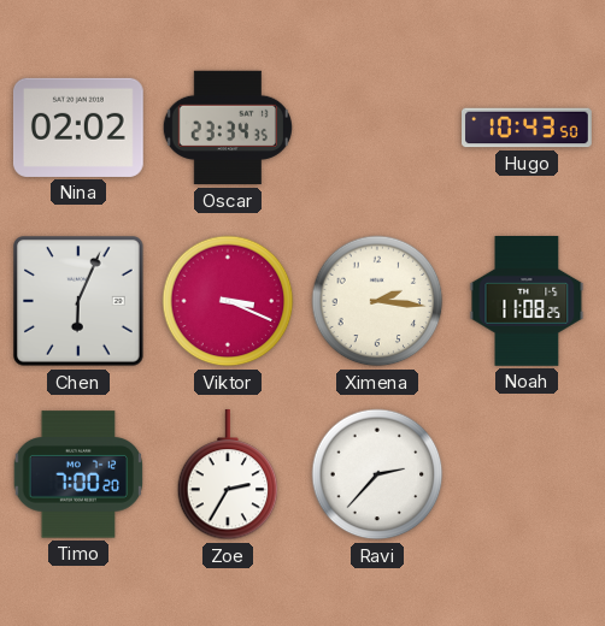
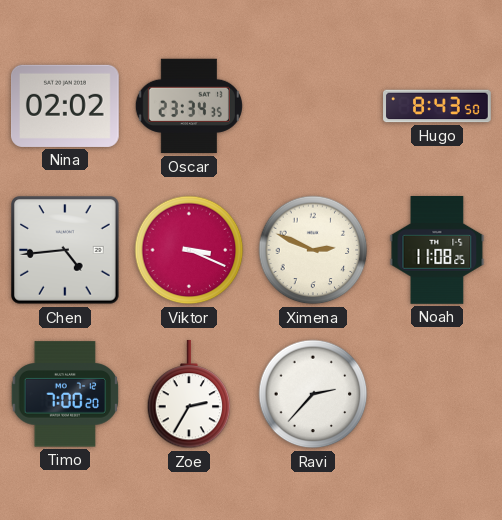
Hugo: 10:43 -> 8:43 (437, 106)
Chen: 6:04 -> 4:44 (65, 250)
Ximena: 2:16 -> 2:49 (313, 250)
